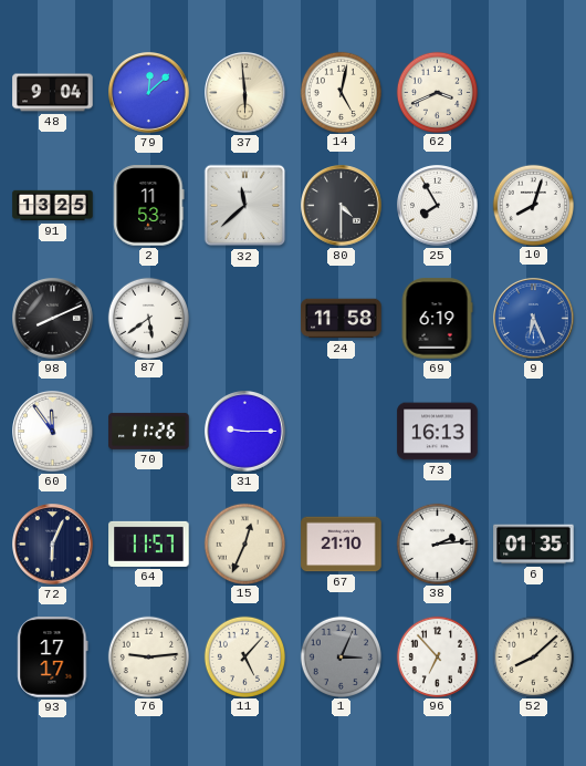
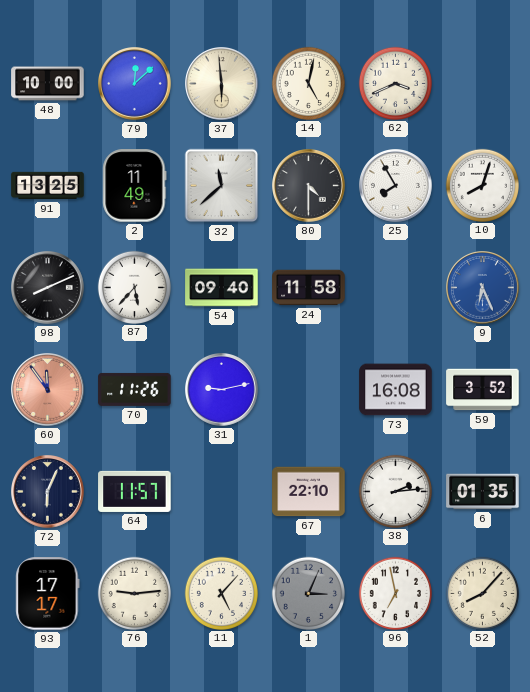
48: 9:04 -> 10:00 (48, 84)
2: 11:53 -> 11:49 (135, 186)
87: 5:39 -> 5:37 (134, 287)
54: none -> 09:40 (222, 288)
69: 6:19 -> none (437, 319)
60 dial: white -> salmon (48, 390)
31: 9:15 -> 9:13 (222, 390)
73: 16:13 -> 16:08 (396, 390)
59: none -> 3:52 (483, 390)
15: 12:34 -> none (244, 544)
67: 21:10 -> 22:10 (309, 492)
96: 6:53 -> 6:58 (395, 593)
52: 8:08 -> 8:07 (482, 593)
